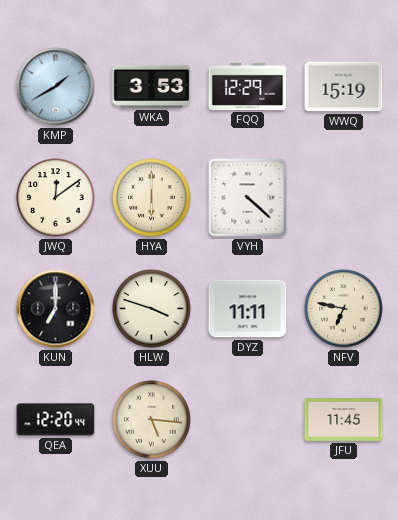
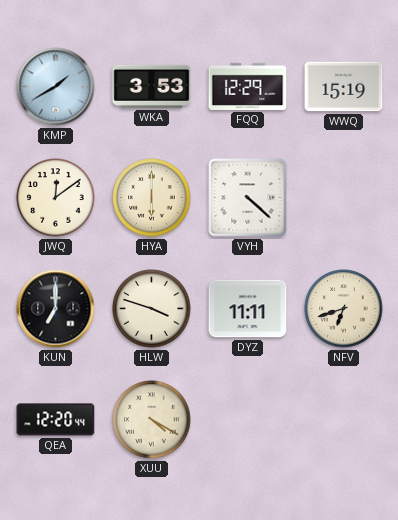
NFV: 6:47 -> 6:42 (344, 309)
XUU: 5:16 -> 4:20 (152, 420)
JFU: 11:45 -> none (344, 420)
